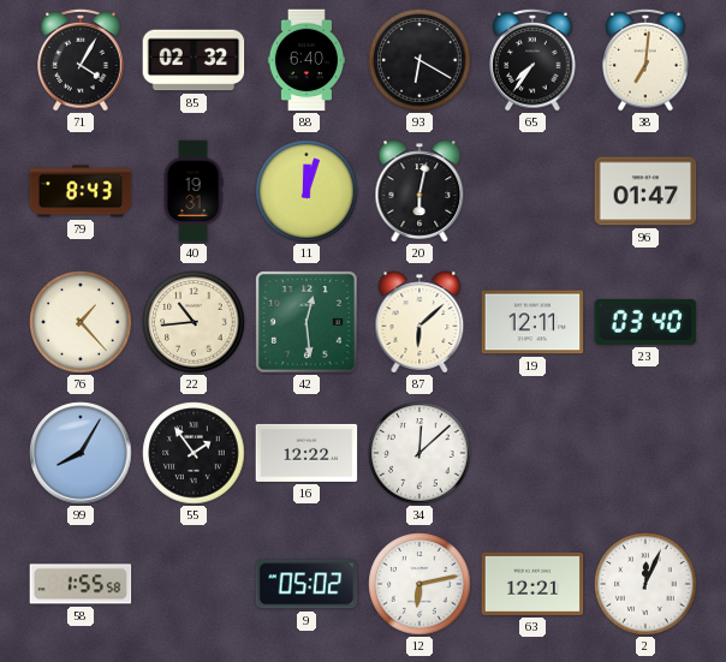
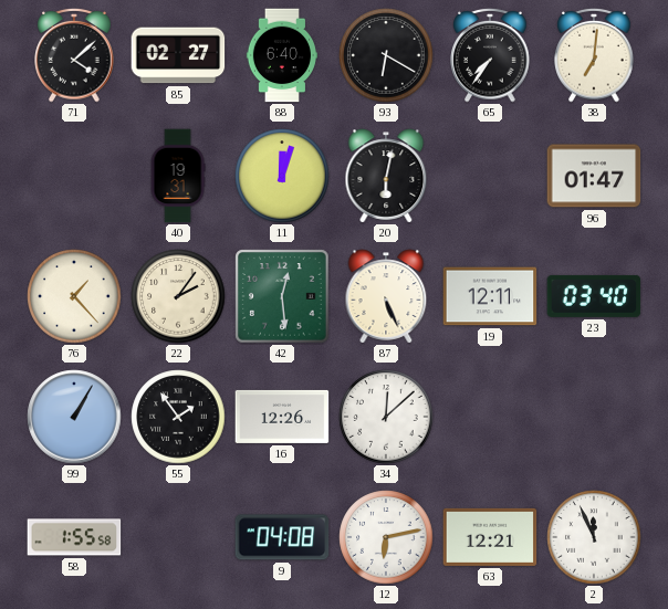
71: 4:05 -> 4:08 (74, 55)
85: 02:32 -> 02:27 (178, 55)
79: 8:43 -> none (81, 191)
22: 10:44 -> 2:06 (178, 296)
87: 6:08 -> 5:26 (386, 296)
99: 8:05 -> 1:05 (74, 417)
16: 12:22 -> 12:26 (282, 417)
9: 05:02 -> 04:08 (282, 537)
2: 12:04 -> 11:56 (594, 537)
